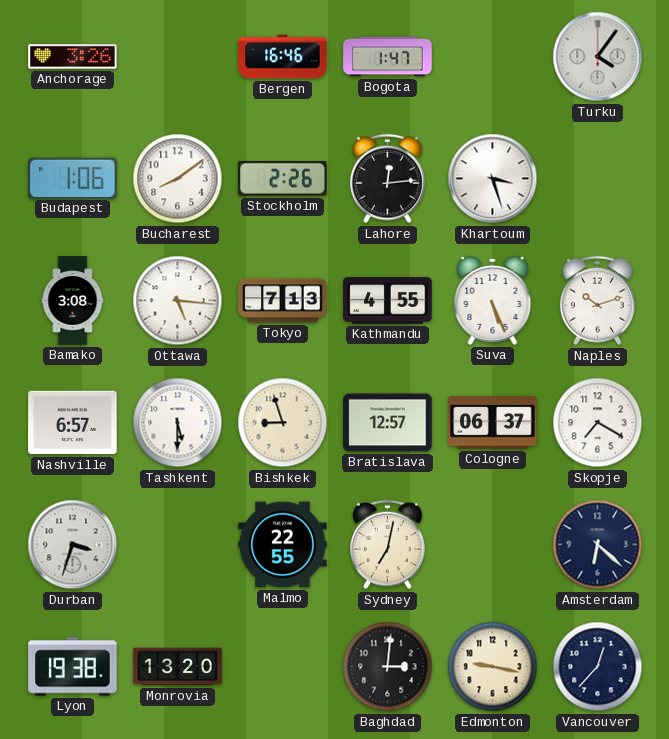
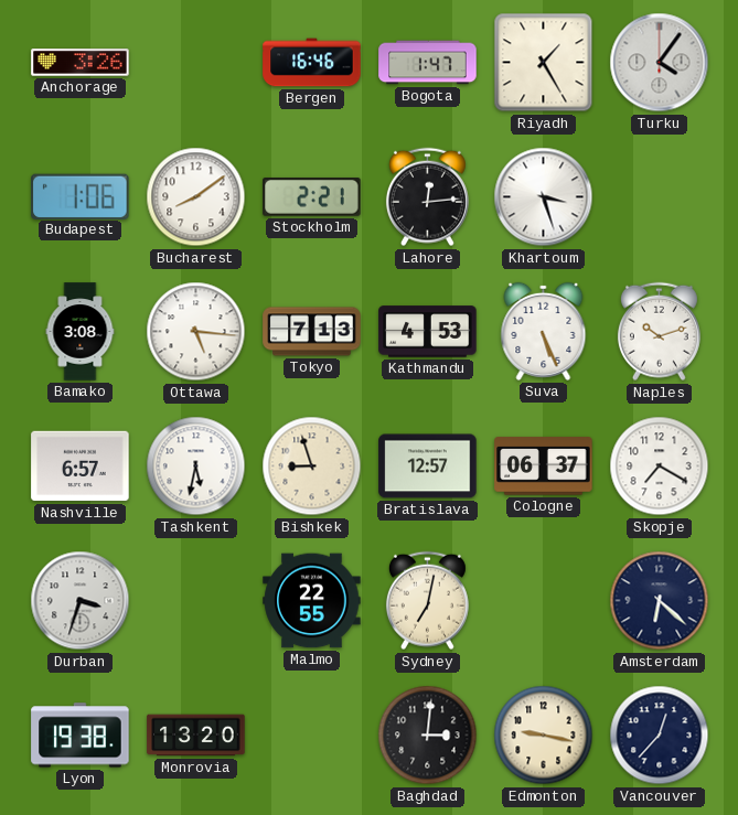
Riyadh: none -> 1:25 (544, 63)
Stockholm: 2:26 -> 2:21 (312, 197)
Kathmandu: 4:55 -> 4:53 (428, 332)
Tashkent: 5:30 -> 5:32 (196, 467)
